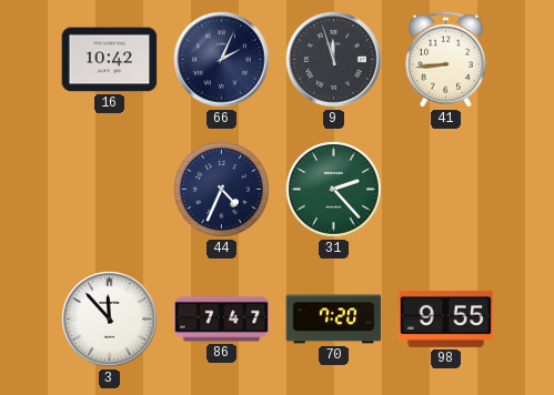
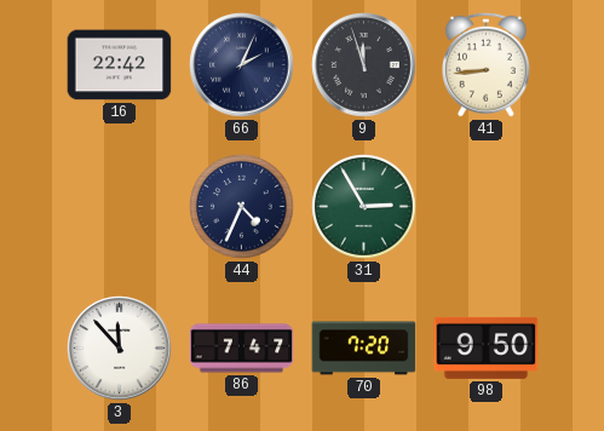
16: 10:42 -> 22:42 (120, 65)
31: 2:23 -> 2:55 (364, 207)
98: 9:55 -> 9:50 (487, 347)
